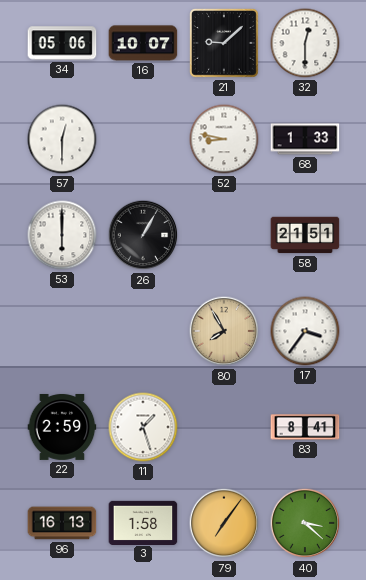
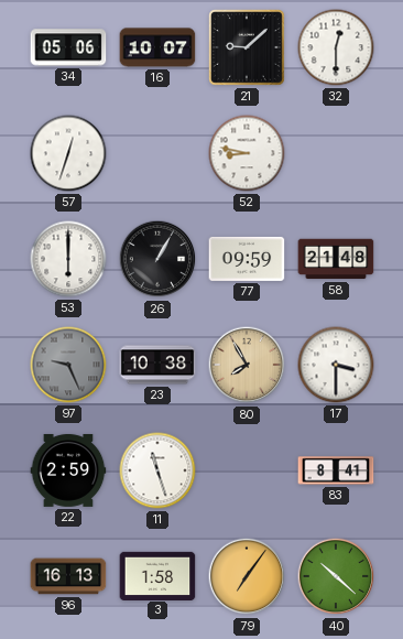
57: 12:30 -> 12:33 (68, 153)
68: 1:33 -> none (305, 139)
77: none -> 09:59 (247, 259)
58: 21:51 -> 21:48 (336, 259)
97: none -> 9:26 (68, 365)
23: none -> 10:38 (157, 365)
17: 3:36 -> 3:30 (336, 365)
11: 1:27 -> 11:27 (157, 470)
40: 3:22 -> 10:22 (336, 576)
